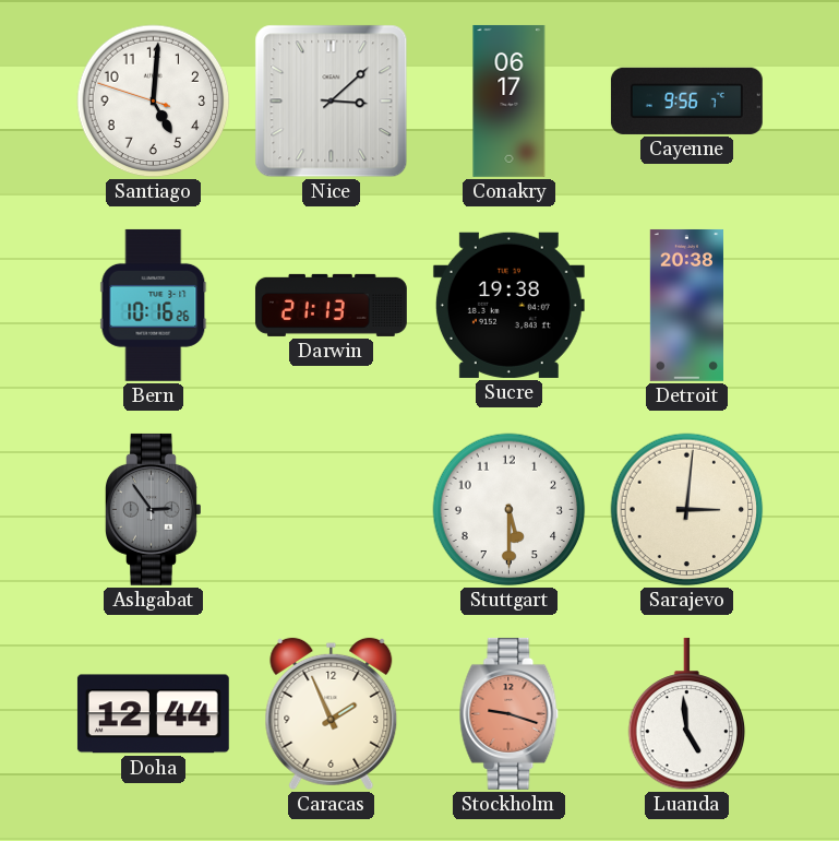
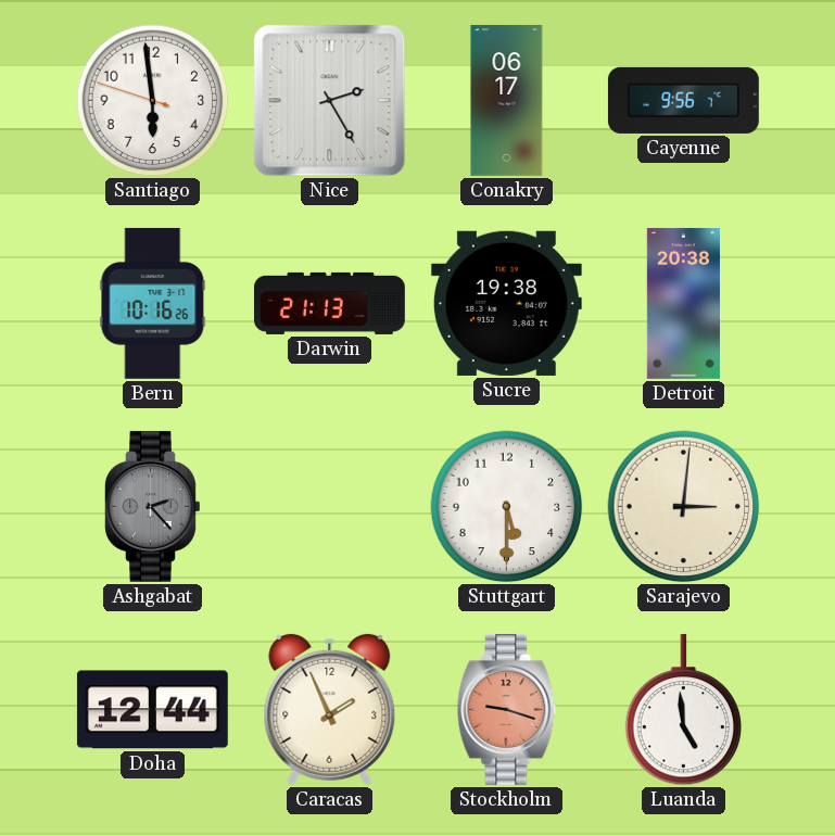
Santiago: 5:00 -> 5:58 (153, 101)
Nice: 3:08 -> 2:25 (330, 101)
Ashgabat: 2:54 -> 2:23 (153, 506)
